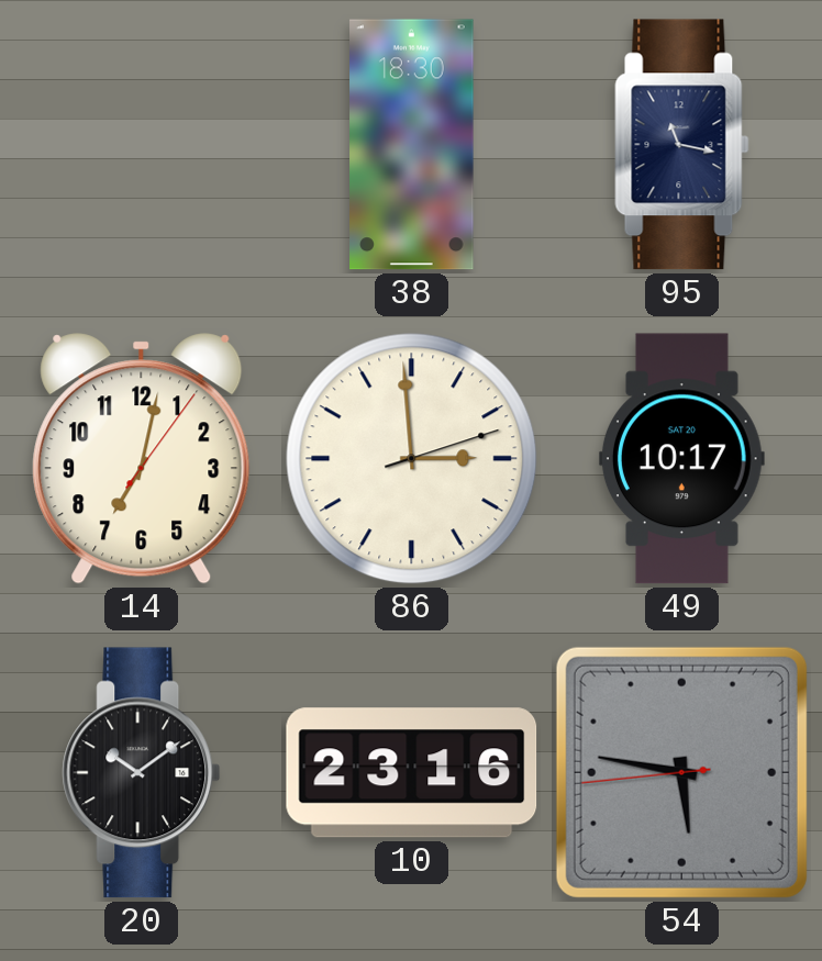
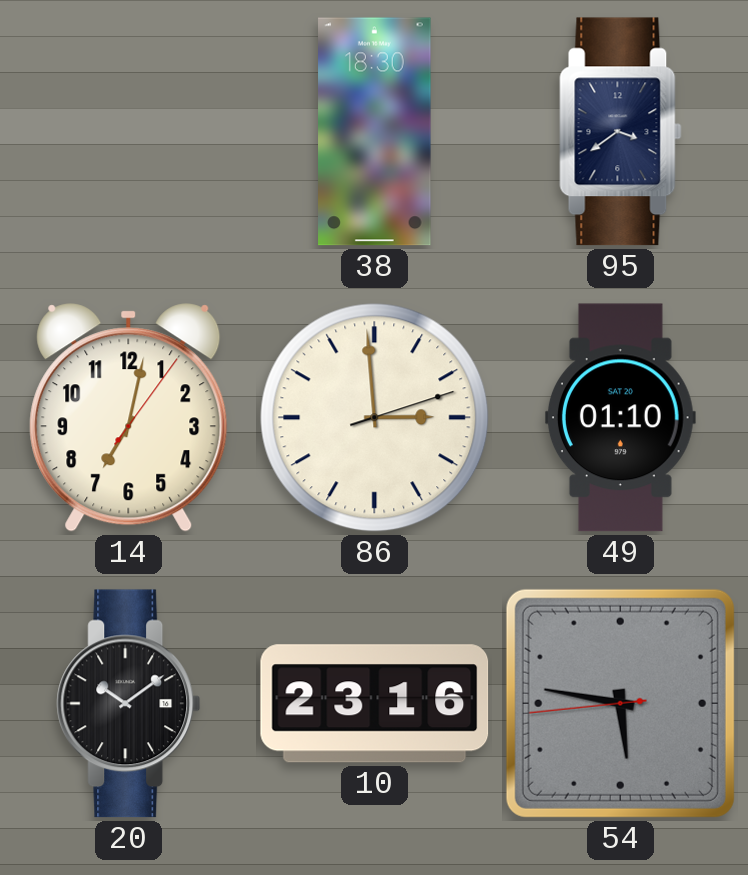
95: 11:17 -> 3:39 (621, 132)
49: 10:17 -> 01:10 (620, 418)
